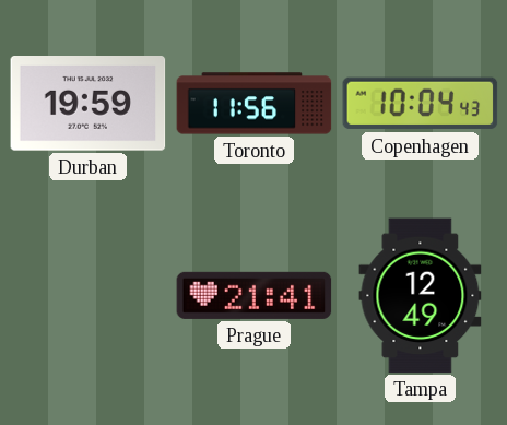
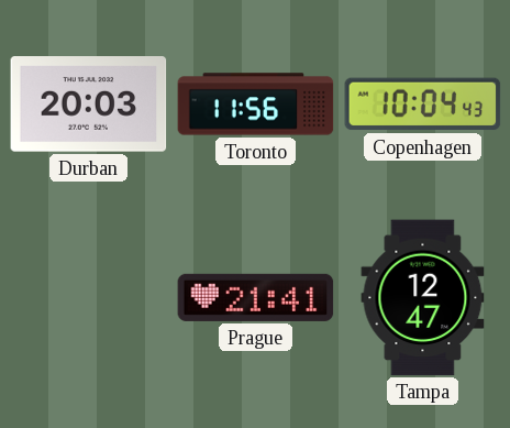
Durban: 19:59 -> 20:03 (89, 105)
Tampa: 12:49 -> 12:47 (423, 298)
